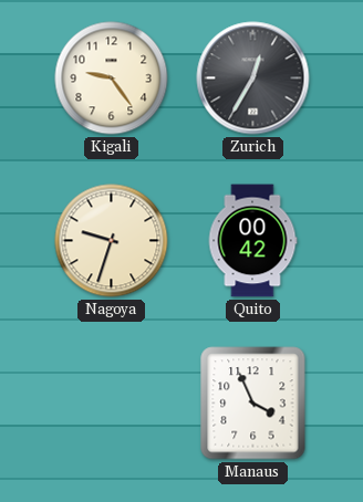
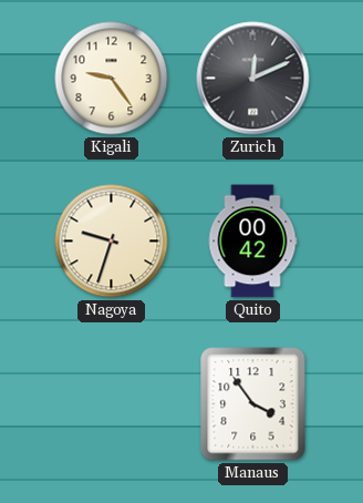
Zurich: 12:35 -> 12:11 (253, 79)
Manaus: 3:56 -> 3:54 (253, 404)
